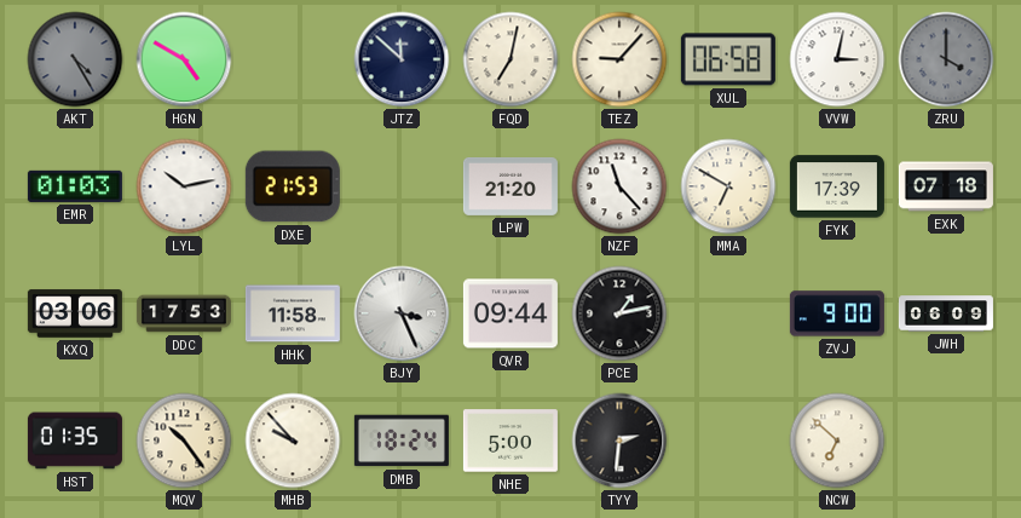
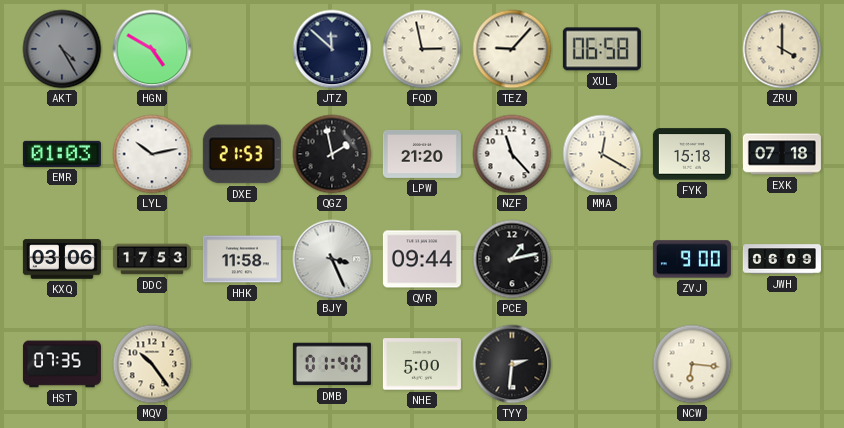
FQD: 7:02 -> 2:58 (422, 49)
VVW: 3:02 -> none (837, 59)
ZRU dial: grey -> cream (782, 49)
QGZ: none -> 1:58 (332, 154)
MMA: 6:50 -> 12:20 (602, 154)
FYK: 17:39 -> 15:18 (692, 154)
HST: 01:35 -> 07:35 (62, 364)
MHB: 9:53 -> none (293, 441)
DMB: 18:24 -> 01:40 (332, 364)
NCW: 6:52 -> 6:16 (692, 364)
